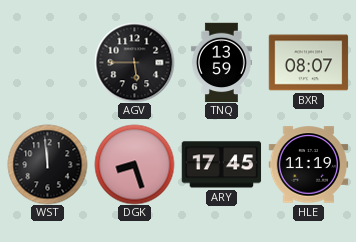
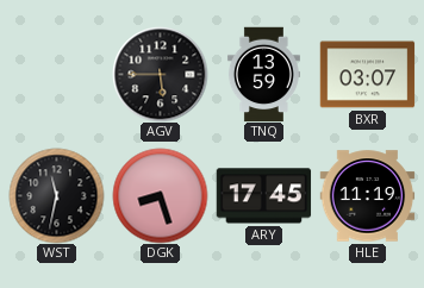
BXR: 08:07 -> 03:07 (367, 75)
WST: 11:59 -> 11:32 (56, 195)
